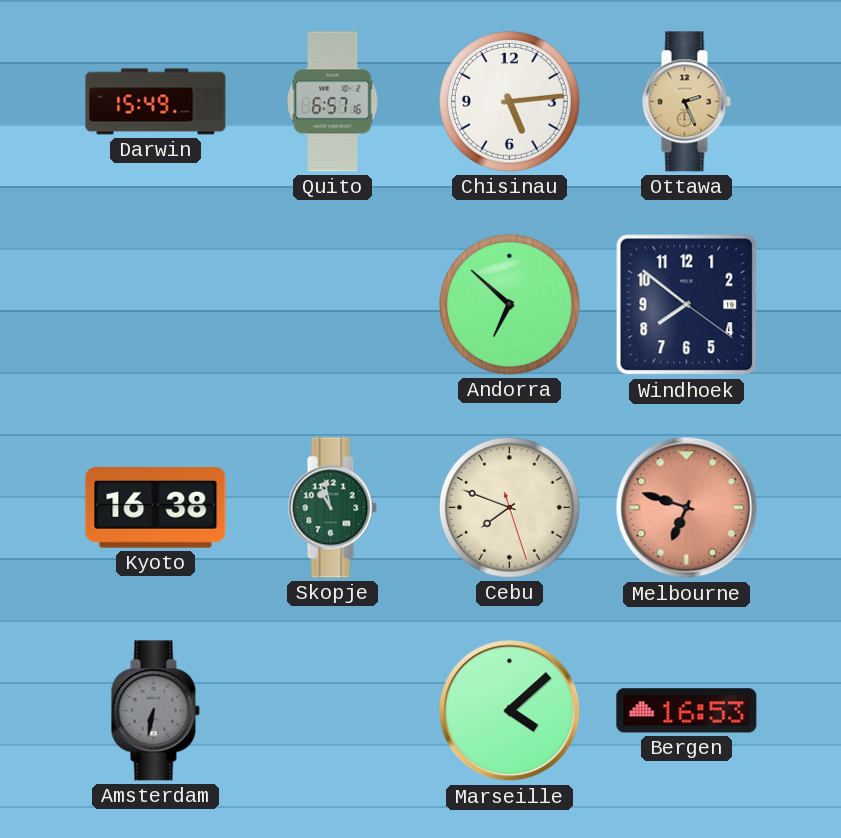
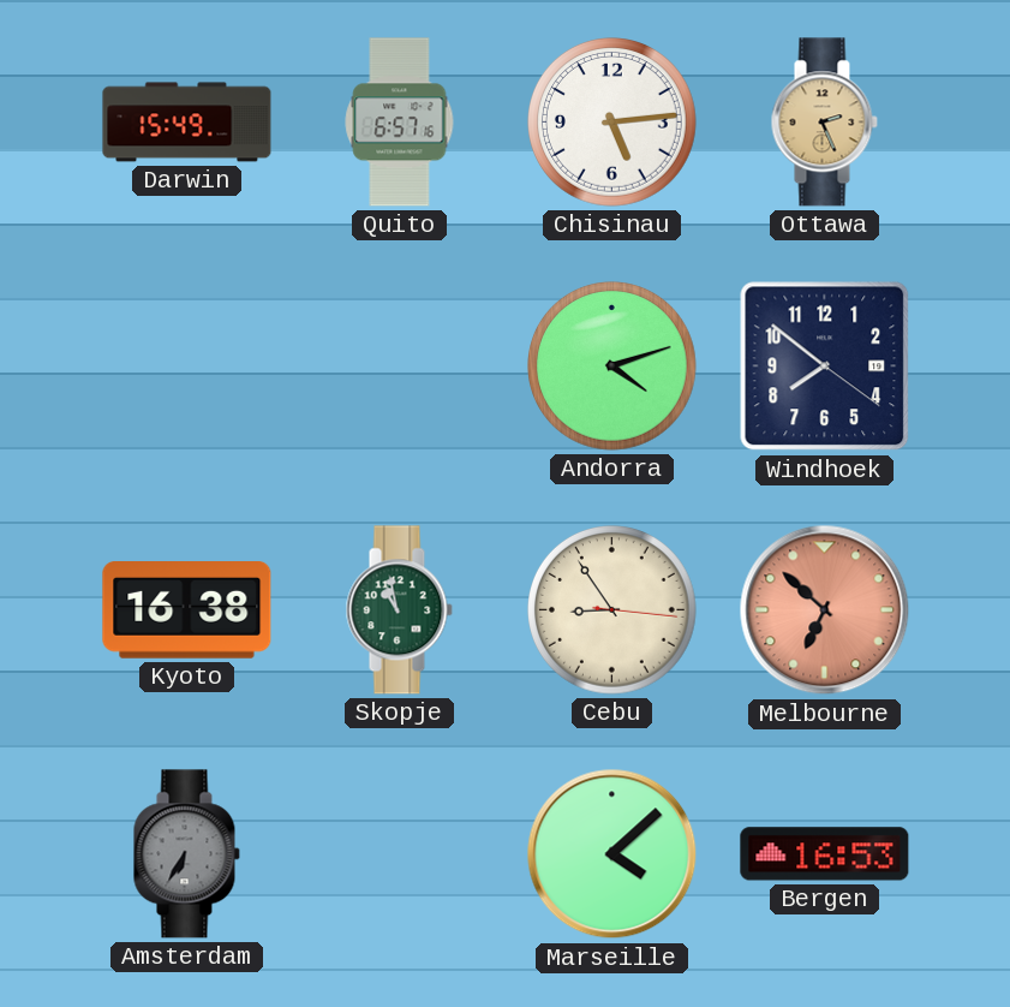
Andorra: 6:52 -> 4:12 (612, 367)
Cebu: 7:48 -> 8:54 (612, 610)
Melbourne: 6:48 -> 6:52 (825, 610)
Amsterdam: 6:32 -> 6:35 (186, 854)
